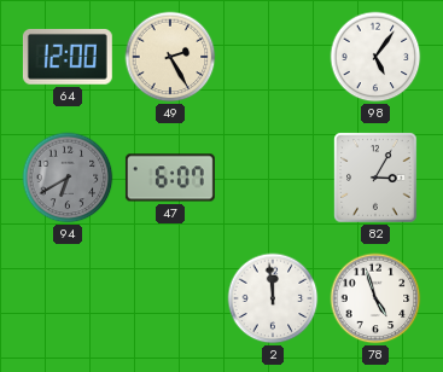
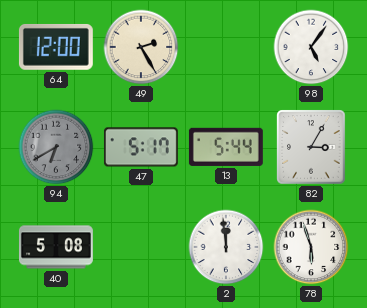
47: 6:07 -> 5:17 (141, 147)
13: none -> 5:44 (226, 147)
40: none -> 5:08 (56, 247)
78: 4:57 -> 5:57 (311, 247)
